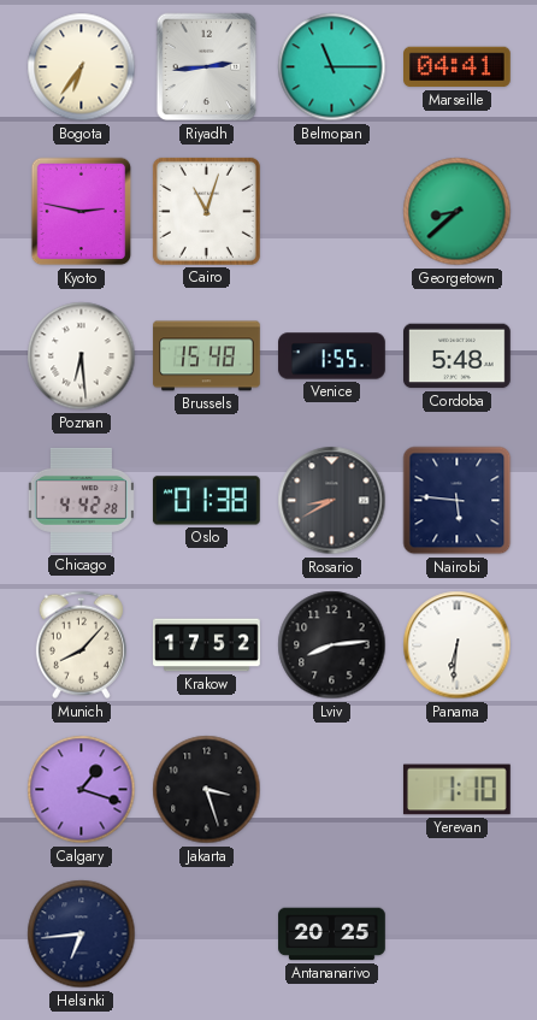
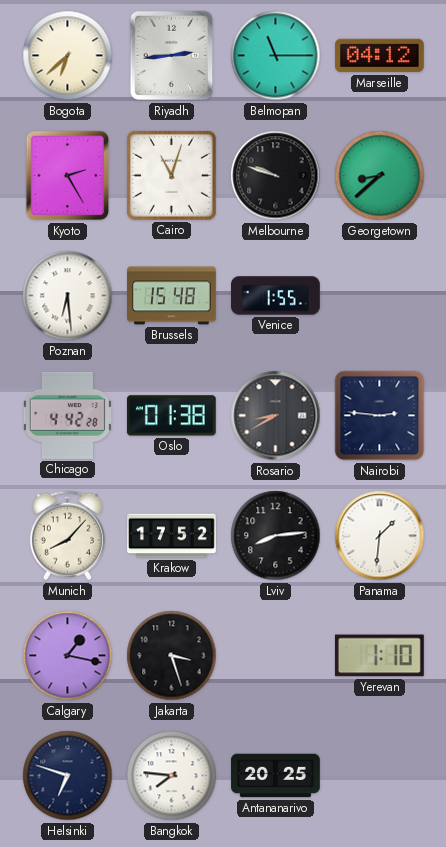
Bogota: 6:36 -> 6:38 (68, 56)
Marseille: 04:41 -> 04:12 (380, 56)
Kyoto: 2:47 -> 2:25 (68, 176)
Melbourne: none -> 9:48 (276, 176)
Cordoba: 5:48 -> none (458, 356)
Nairobi: 5:46 -> 2:46 (380, 416)
Panama: 6:31 -> 1:31 (380, 536)
Calgary: 1:18 -> 1:17 (68, 656)
Helsinki: 6:44 -> 6:48 (68, 776)
Bangkok: none -> 7:46 (172, 776)
